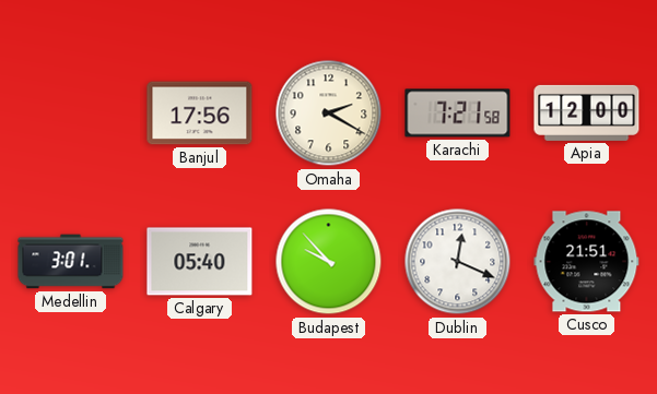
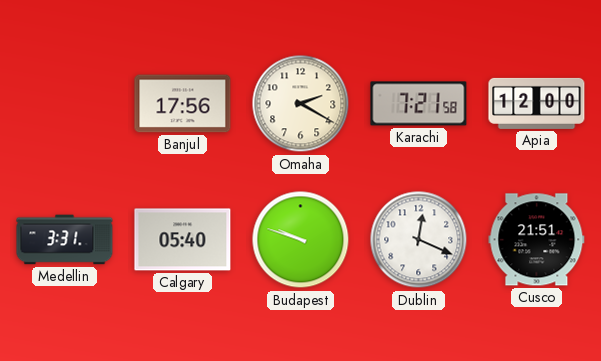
Medellin: 3:01 -> 3:31 (65, 240)
Budapest: 9:53 -> 9:48 (301, 240)
